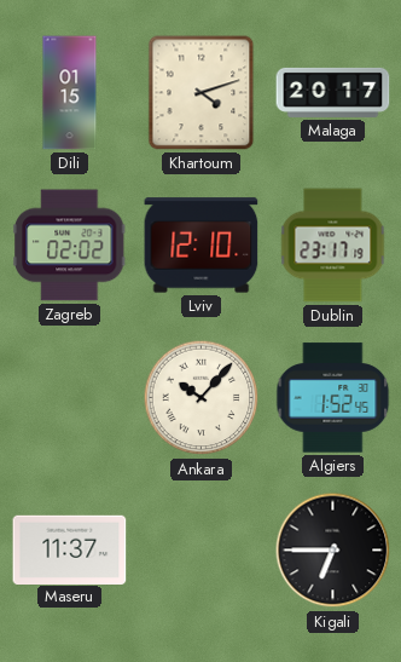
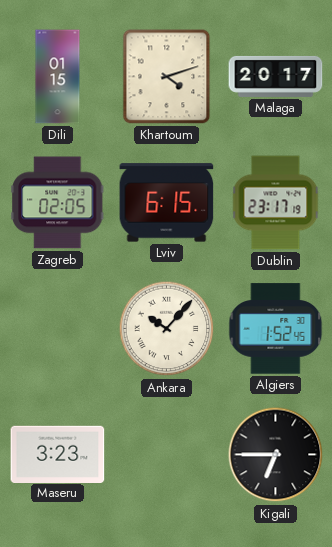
Zagreb: 02:02 -> 02:05 (58, 203)
Lviv: 12:10 -> 6:15 (167, 203)
Maseru: 11:37 -> 3:23 (58, 454)
